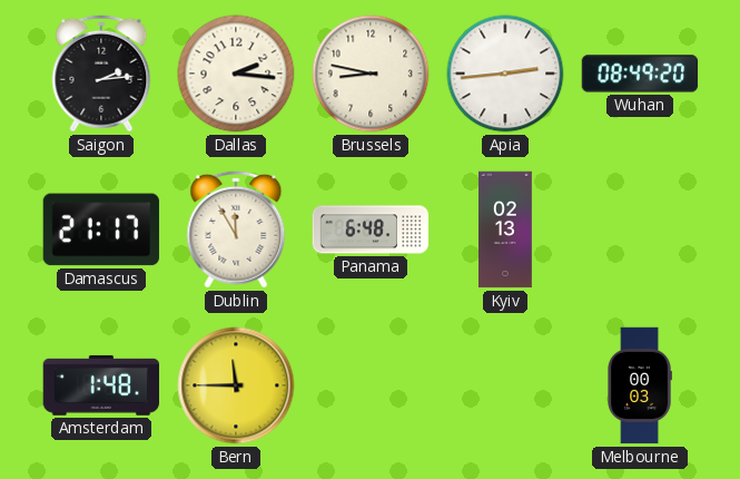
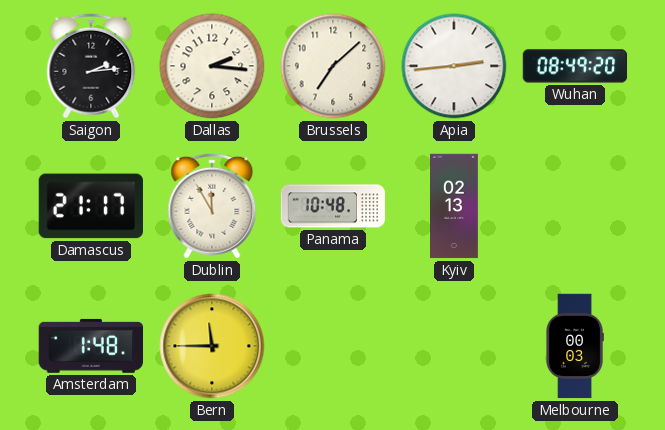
Brussels: 8:47 -> 7:08 (333, 66)
Panama: 6:48 -> 10:48 (333, 206)
